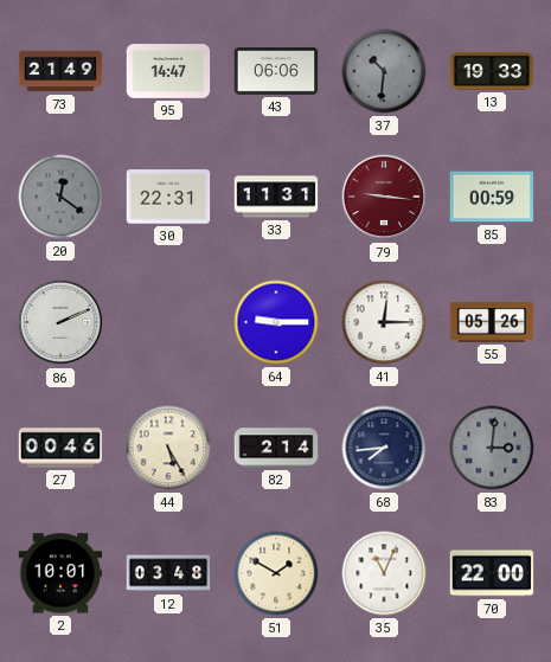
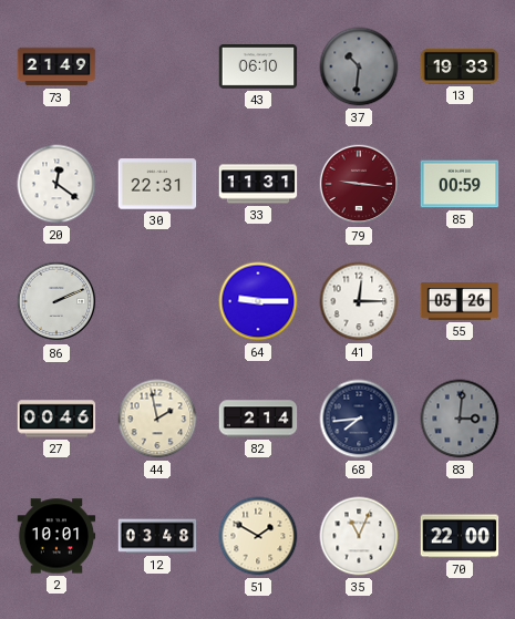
95: 14:47 -> none (168, 71)
43: 06:06 -> 06:10 (258, 68)
20 dial: grey -> white (56, 184)
44: 5:25 -> 1:58 (157, 419)
